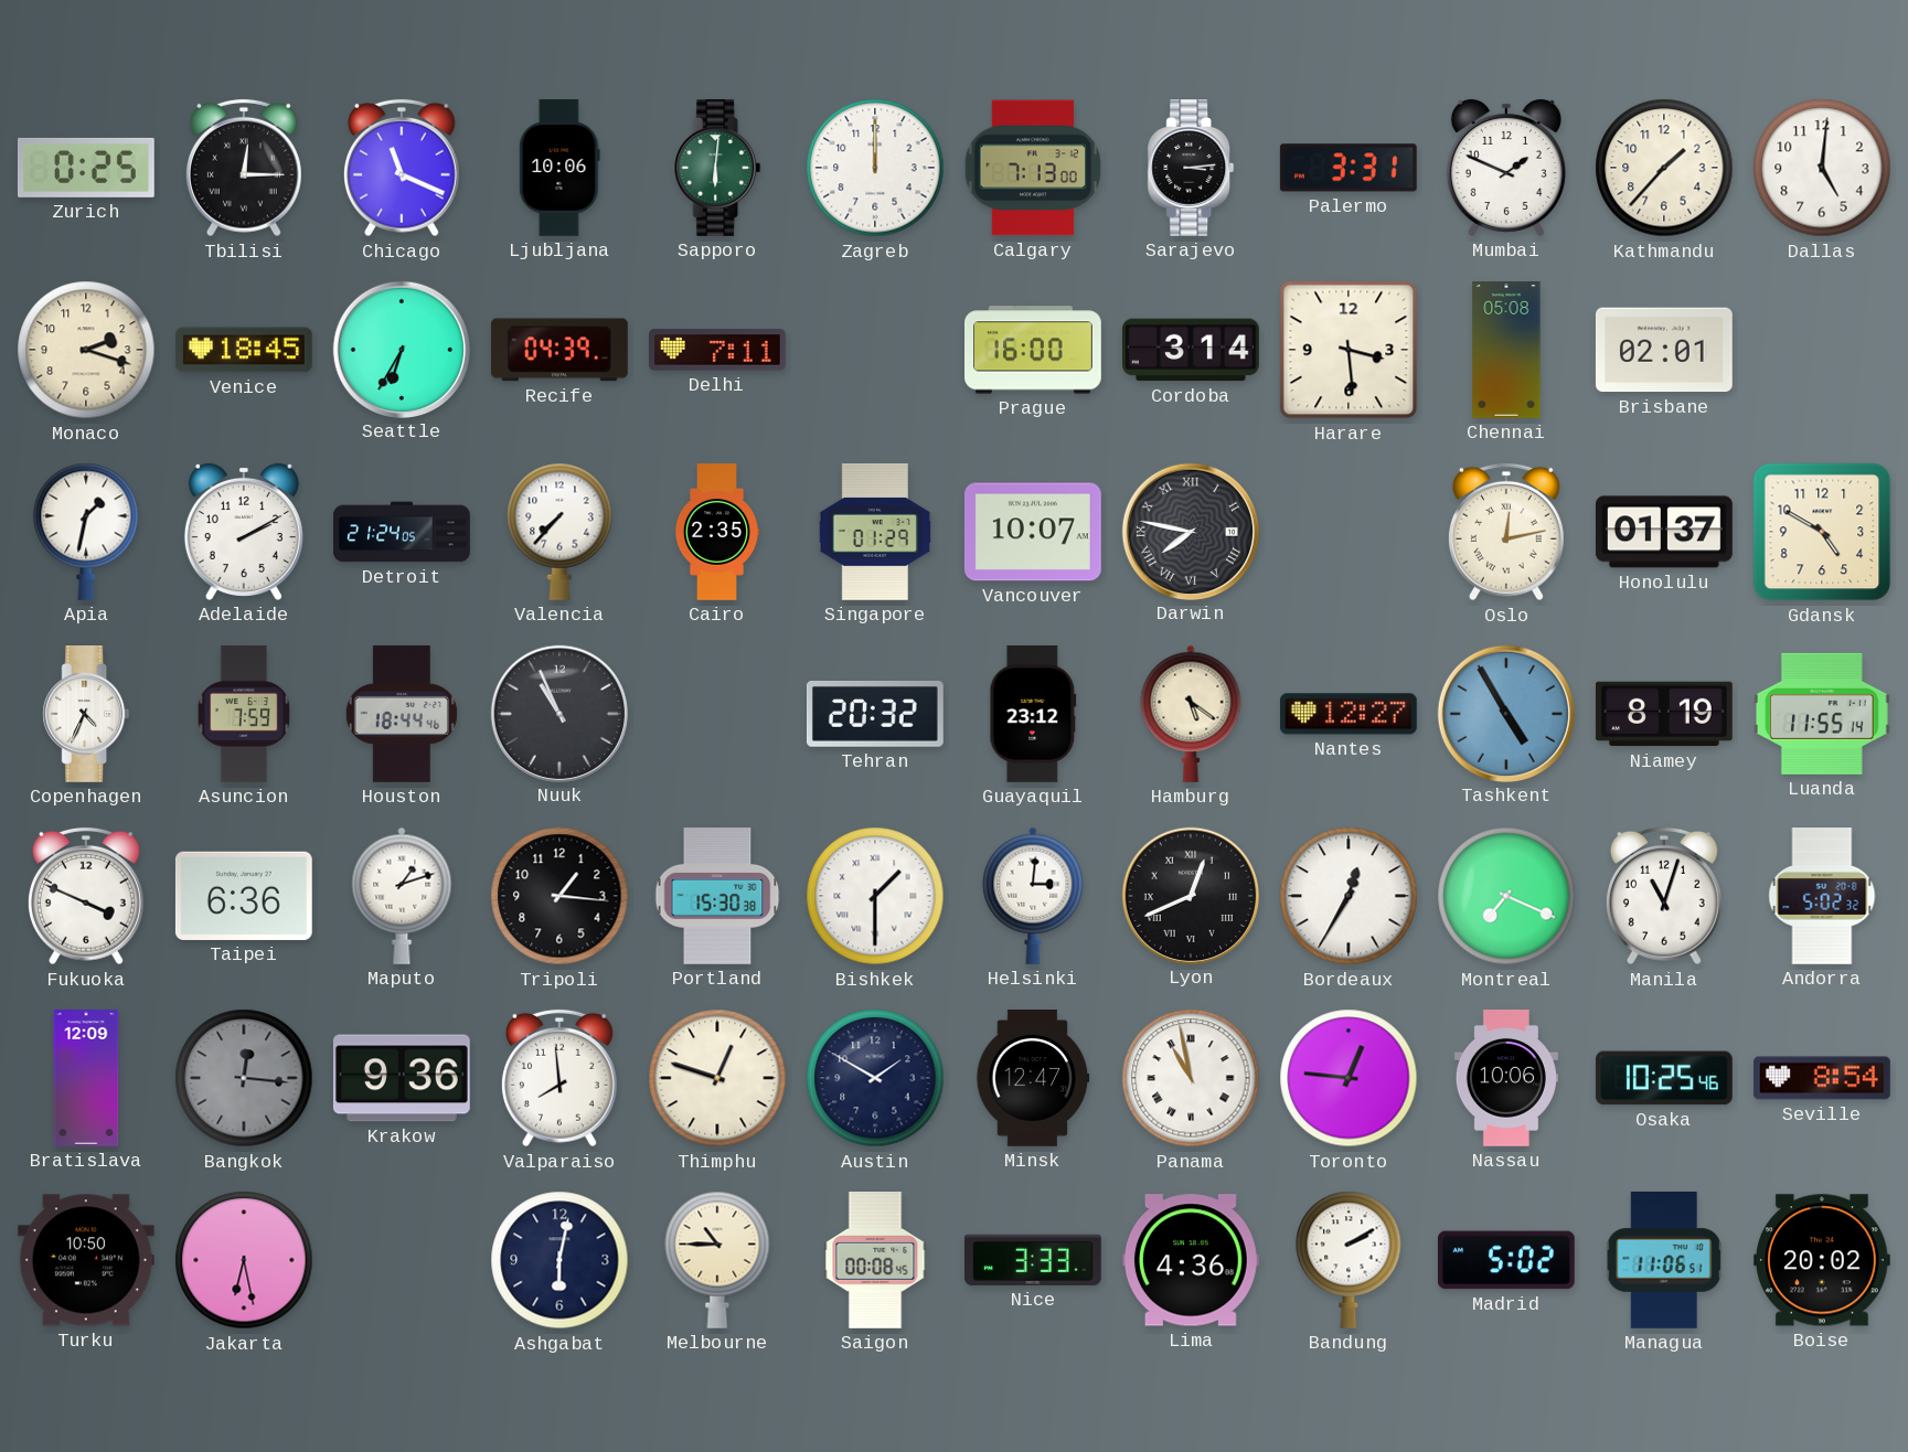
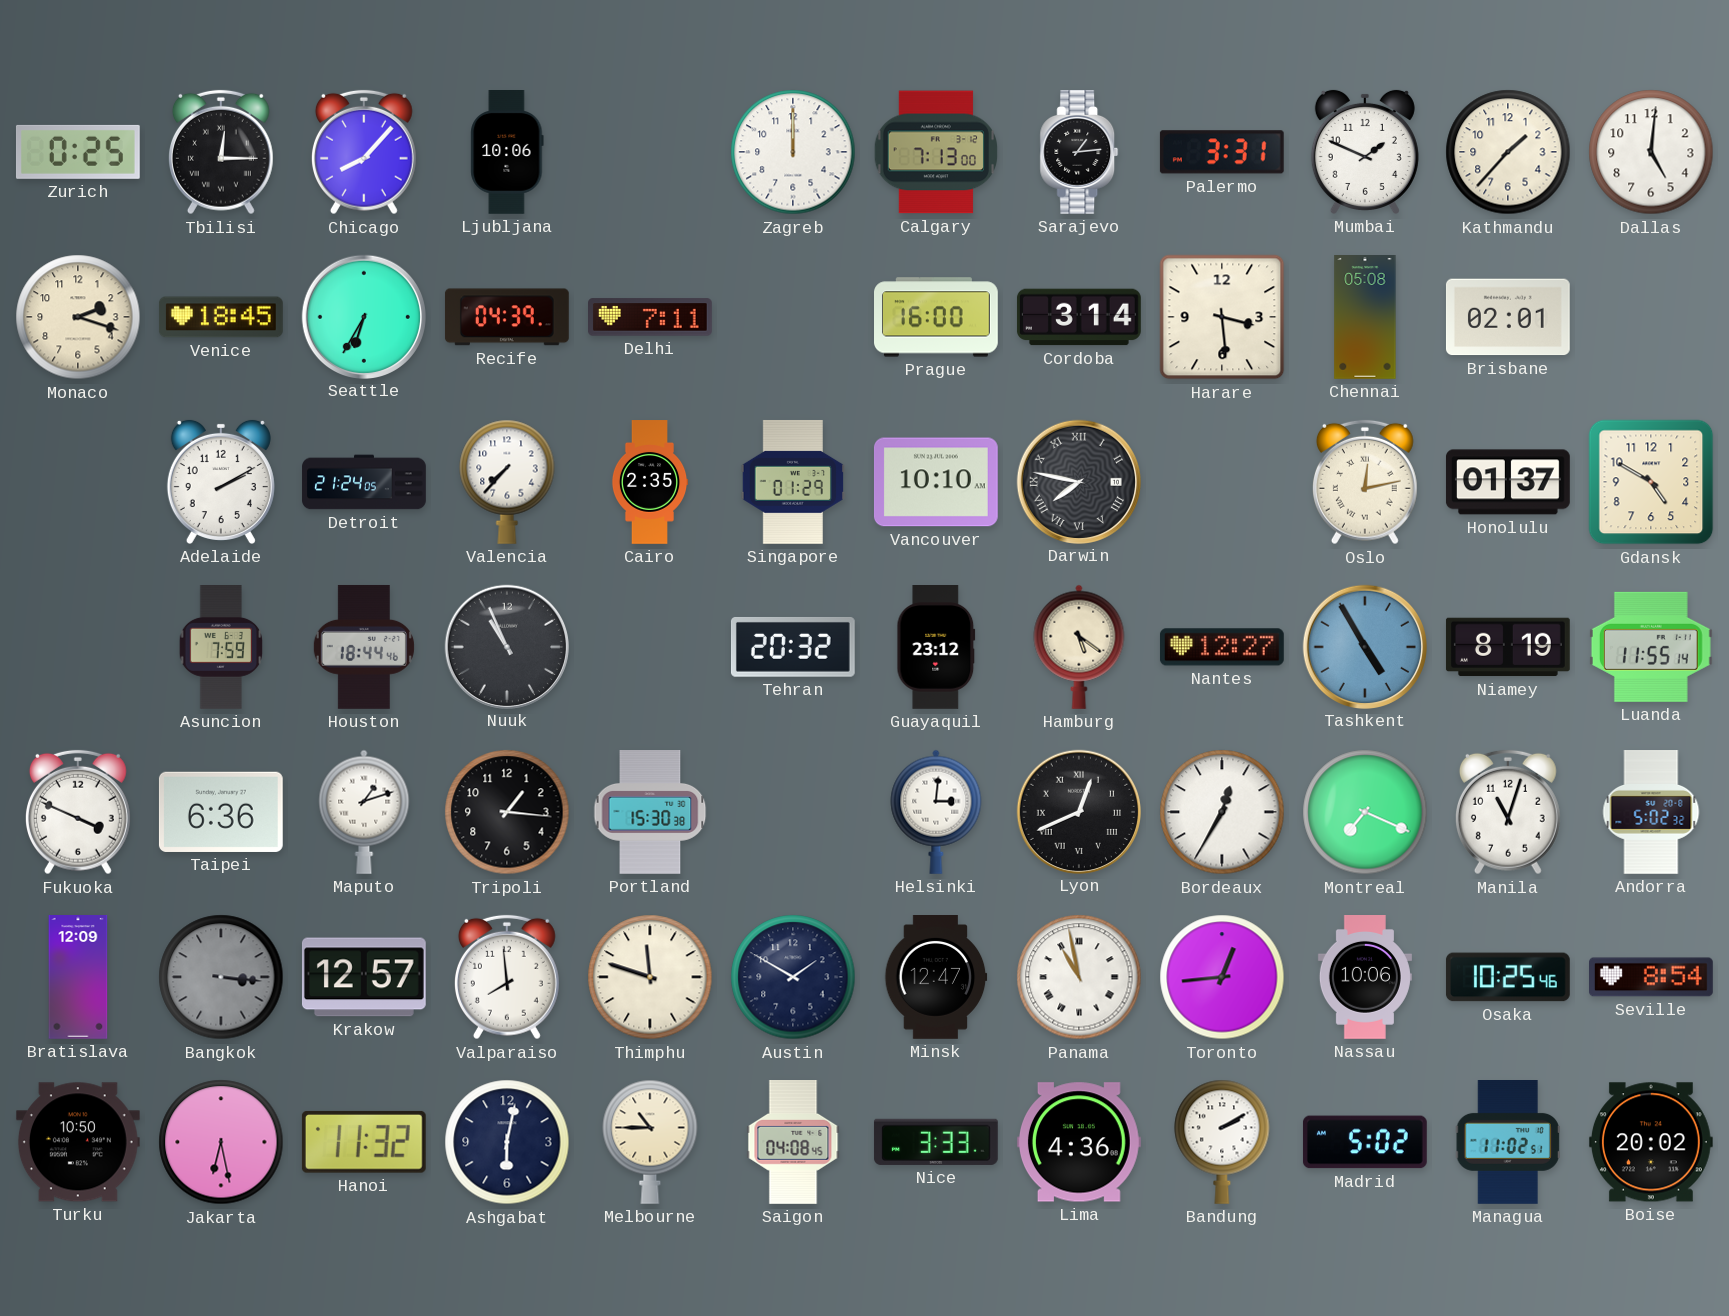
Chicago: 11:19 -> 8:07 (364, 152)
Sapporo: 6:01 -> none (717, 169)
Sarajevo: 3:14 -> 1:14 (1079, 153)
Apia: 1:32 -> none (86, 532)
Vancouver: 10:07 -> 10:10 (936, 482)
Copenhagen: 4:34 -> none (86, 715)
Bishkek: 1:30 -> none (875, 896)
Bangkok: 12:16 -> 3:16 (221, 977)
Krakow: 9:36 -> 12:57 (364, 977)
Thimphu: 12:48 -> 11:48 (650, 977)
Toronto: 12:46 -> 12:44 (1222, 977)
Hanoi: none -> 11:32 (364, 1142)
Saigon: 00:08 -> 04:08 (793, 1143)
Managua: 11:06 -> 11:02 (1508, 1143)
